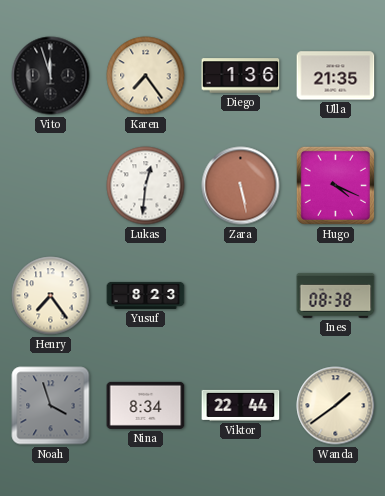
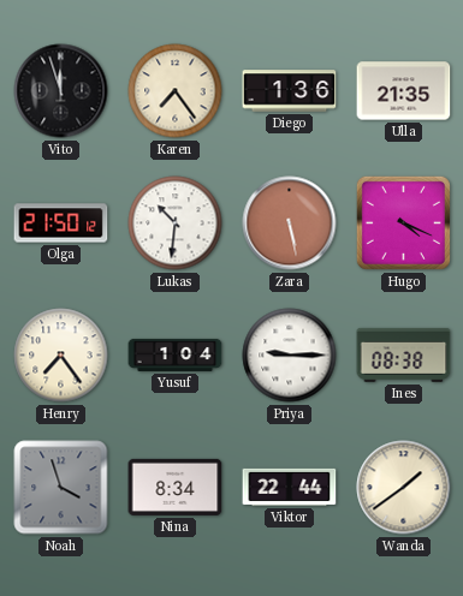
Olga: none -> 21:50 (61, 223)
Lukas: 12:31 -> 10:31 (176, 223)
Yusuf: 8:23 -> 1:04 (176, 354)
Priya: none -> 9:15 (290, 356)
